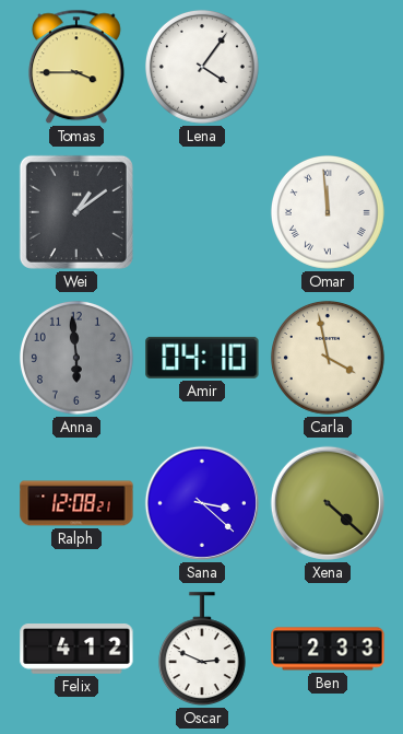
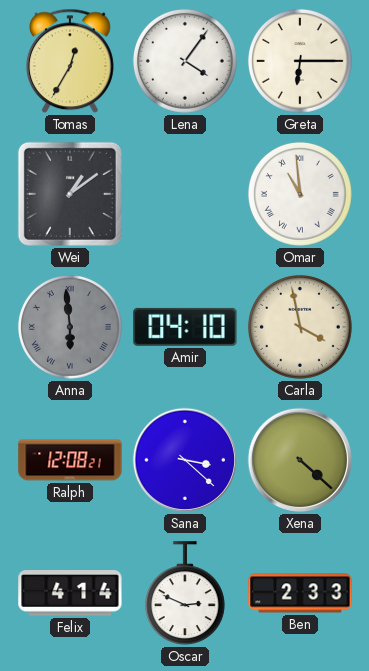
Tomas: 3:45 -> 12:35 (70, 61)
Greta: none -> 6:15 (300, 61)
Omar: 11:59 -> 10:59 (300, 194)
Anna numerals: Arabic -> Roman (70, 327)
Felix: 4:12 -> 4:14 (70, 594)
